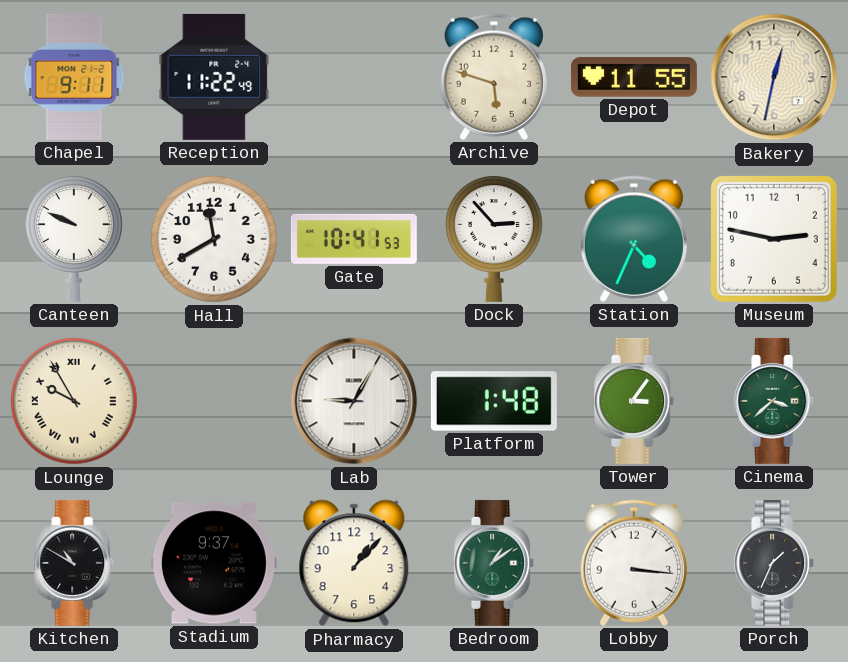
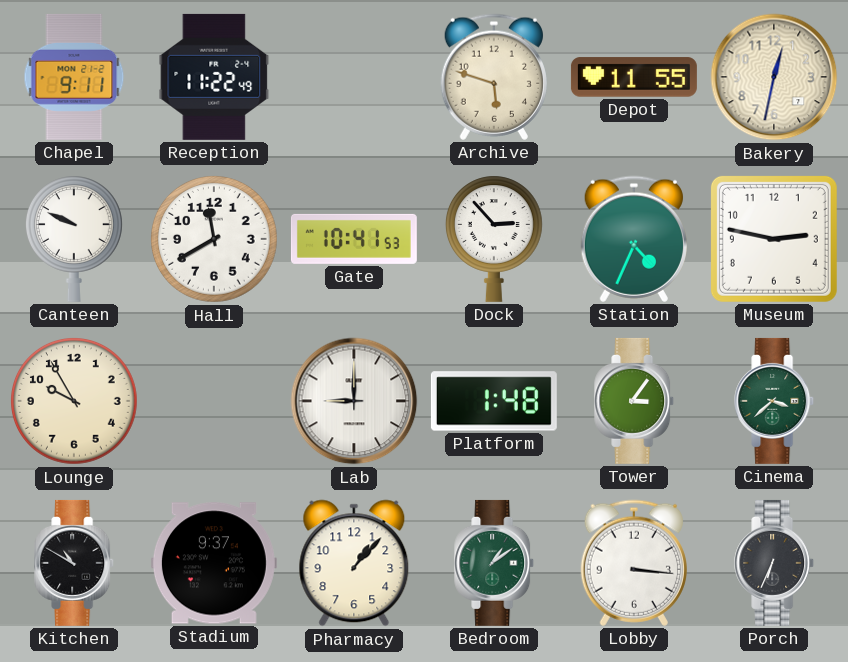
Lounge numerals: Roman -> Arabic (75, 402)
Lab: 9:05 -> 9:00 (354, 401)
Porch: 1:34 -> 6:34 (775, 563)
